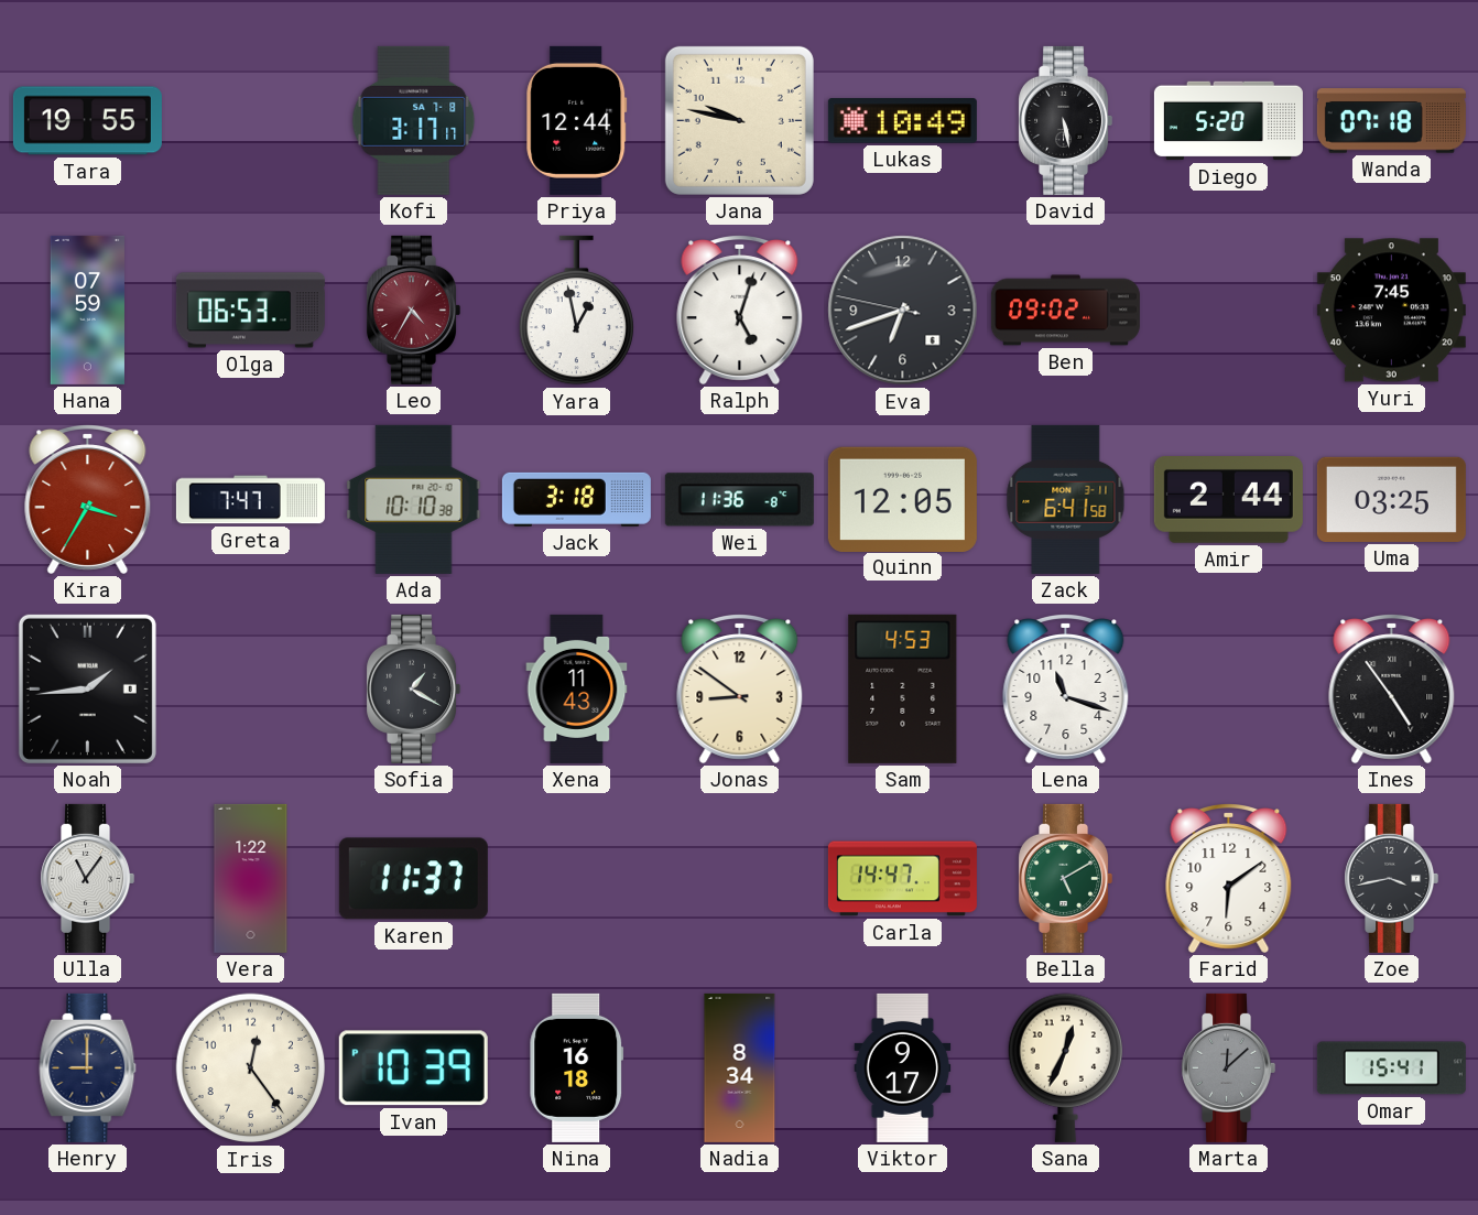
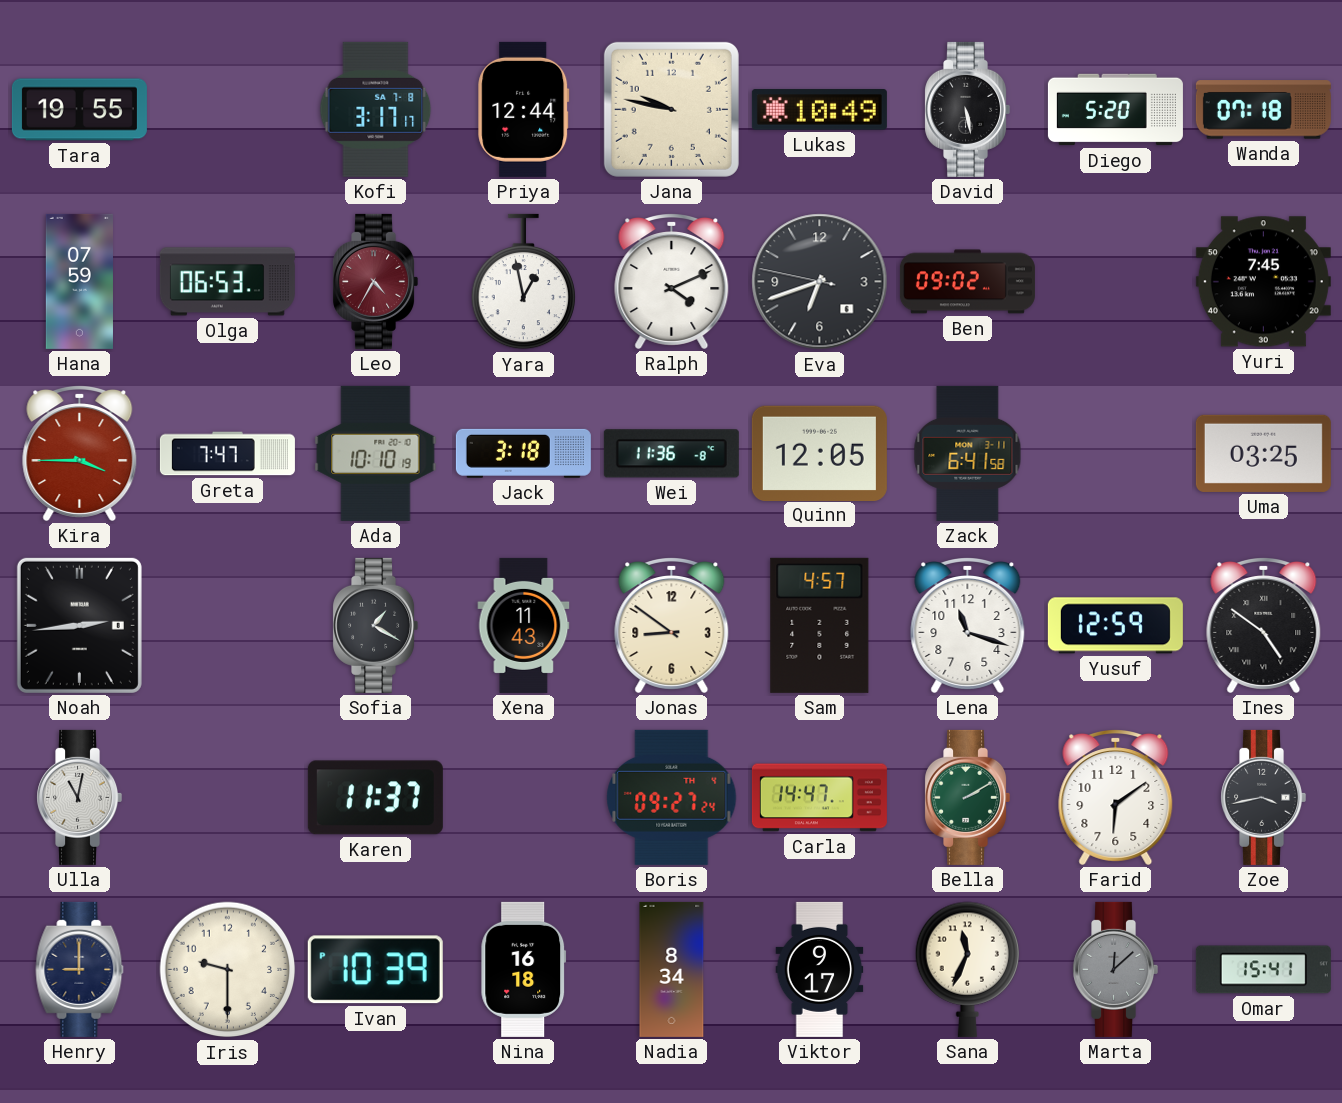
Ralph: 5:03 -> 4:11 (672, 282)
Kira: 3:35 -> 3:45 (80, 454)
Ada: 10:10:38 -> 10:10:19 (376, 453)
Amir: 2:44 -> none (1228, 500)
Noah: 1:44 -> 2:44 (79, 625)
Sam: 4:53 -> 4:57 (820, 625)
Yusuf: none -> 12:59 (1115, 626)
Ines: 4:54 -> 4:51 (1264, 626)
Ulla: 11:06 -> 11:02 (80, 797)
Vera: 1:22 -> none (251, 878)
Boris: none -> 09:27 (672, 797)
Bella: 5:10 -> 2:10 (968, 797)
Iris: 12:24 -> 9:30 (228, 970)
Sana: 12:34 -> 11:34 (967, 969)
